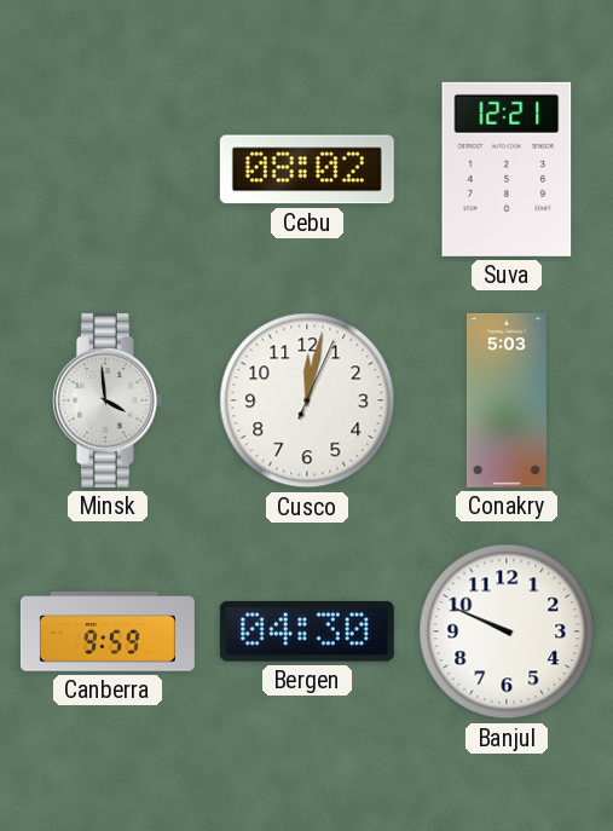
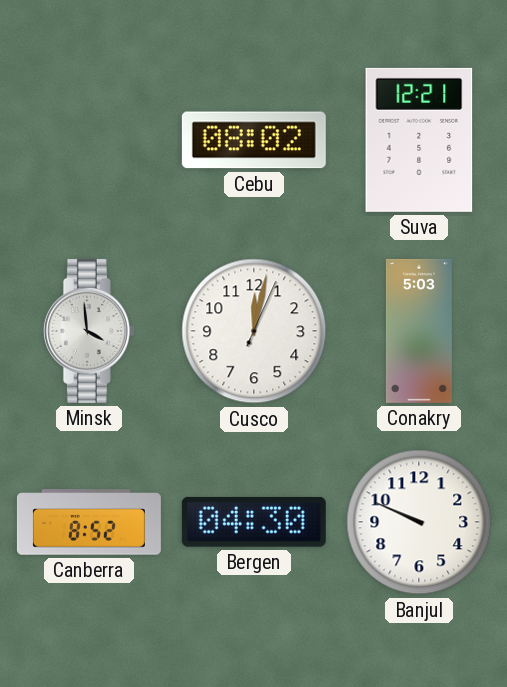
Canberra: 9:59 -> 8:52 (89, 522)
